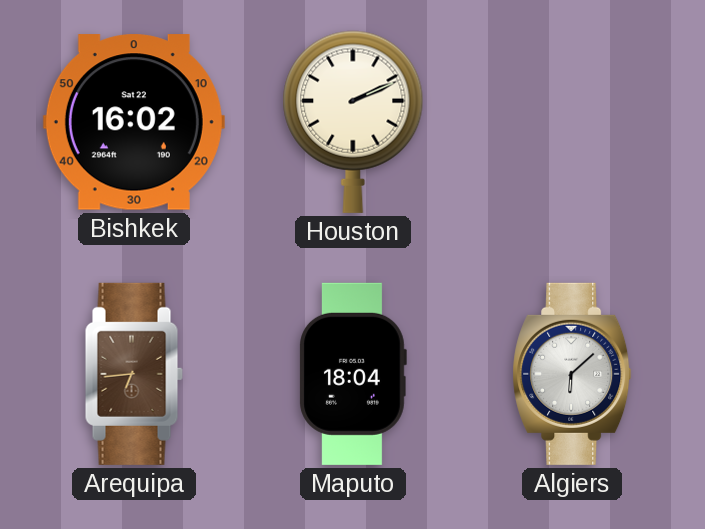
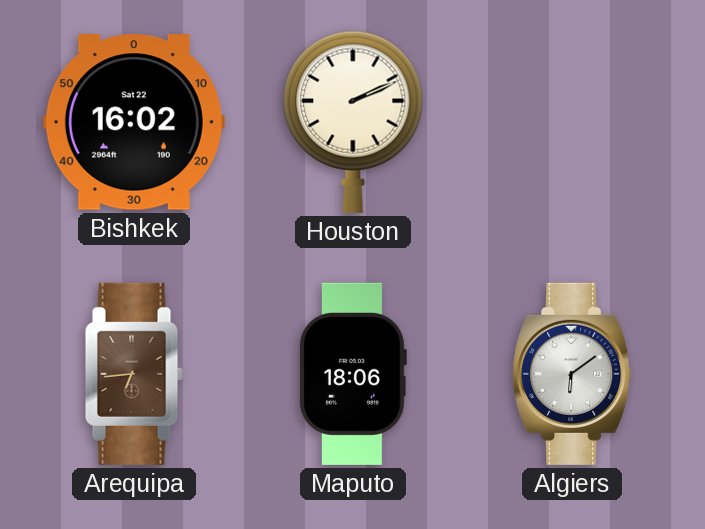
Maputo: 18:04 -> 18:06 (353, 374)
Algiers: 6:08 -> 6:09 (572, 374)
